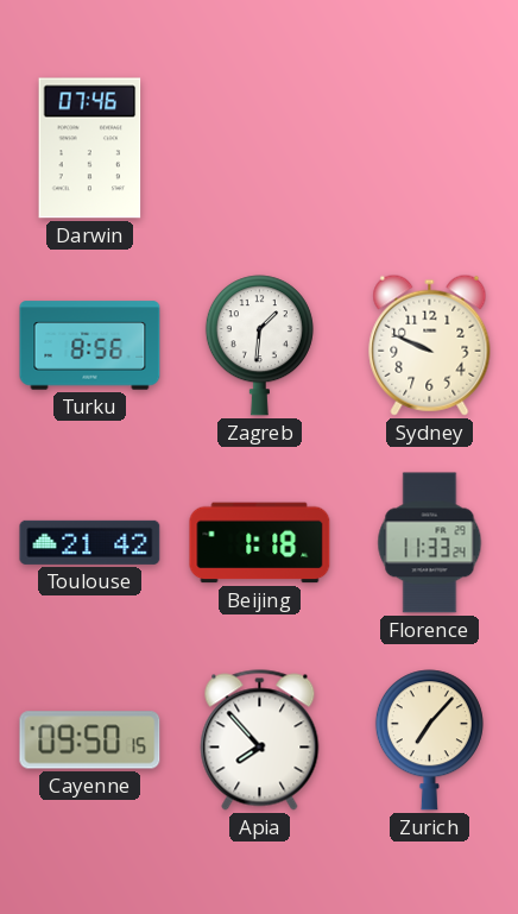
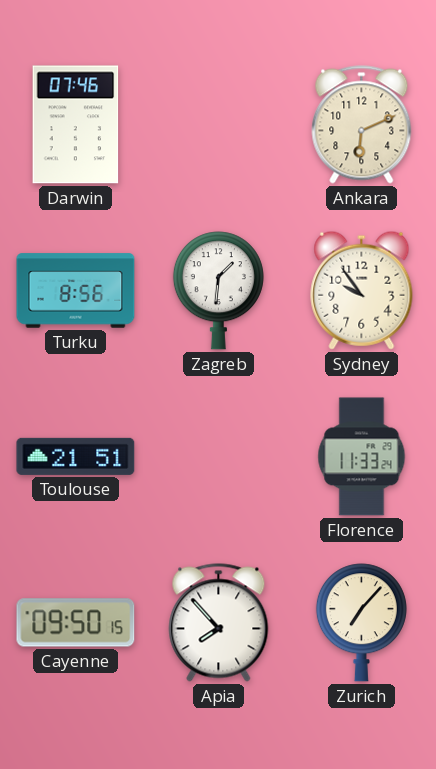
Ankara: none -> 6:11 (362, 125)
Sydney: 9:49 -> 9:54 (362, 290)
Toulouse: 21:42 -> 21:51 (76, 456)
Beijing: 1:18 -> none (260, 543)
